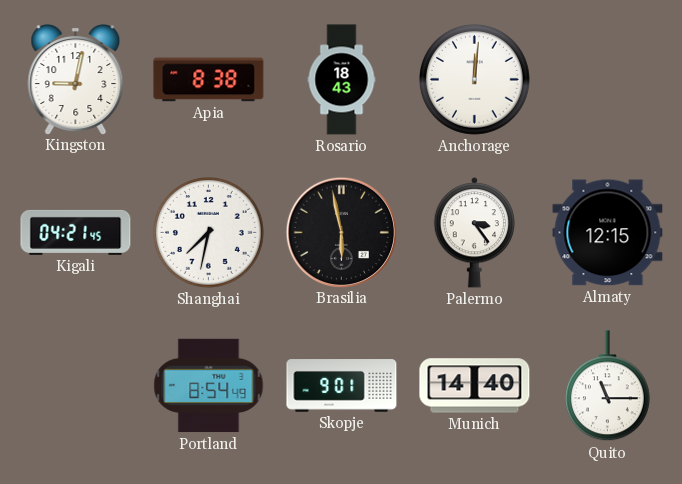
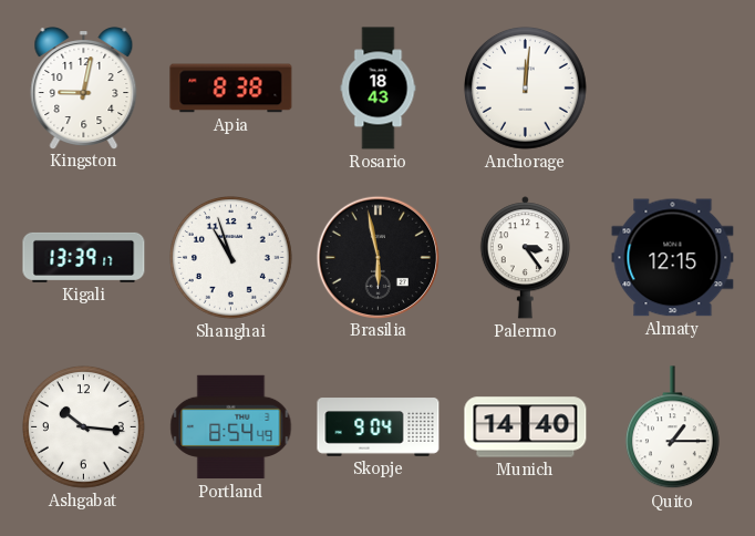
Kigali: 04:21 -> 13:39 (84, 257)
Shanghai: 7:32 -> 10:57 (231, 258)
Ashgabat: none -> 10:16 (84, 427)
Skopje: 9:01 -> 9:04 (379, 427)
Quito: 11:15 -> 1:15 (672, 427)
